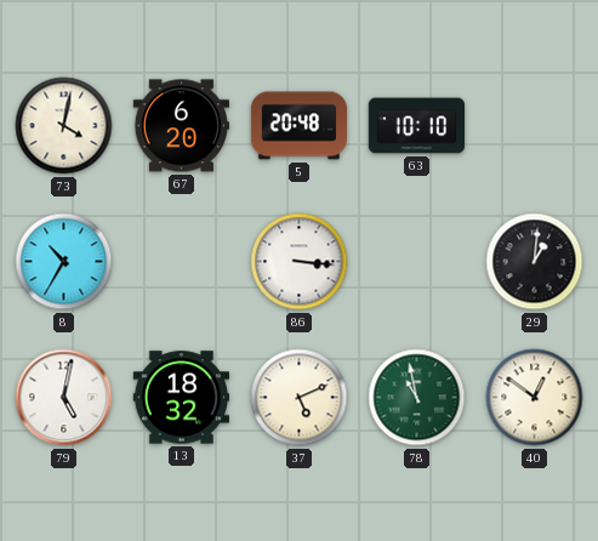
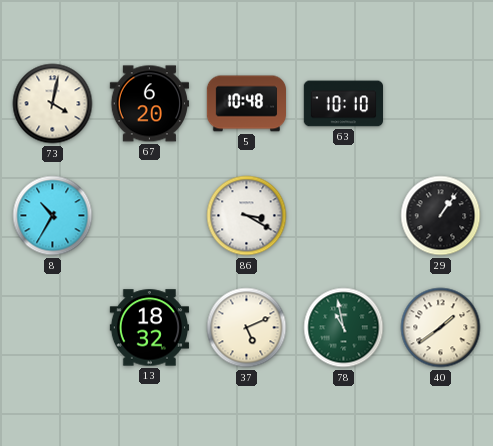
5: 20:48 -> 10:48 (246, 104)
86: 3:16 -> 3:20 (247, 216)
29: 1:01 -> 1:06 (441, 216)
79: 5:02 -> none (64, 398)
40: 12:51 -> 1:39 (441, 328)
